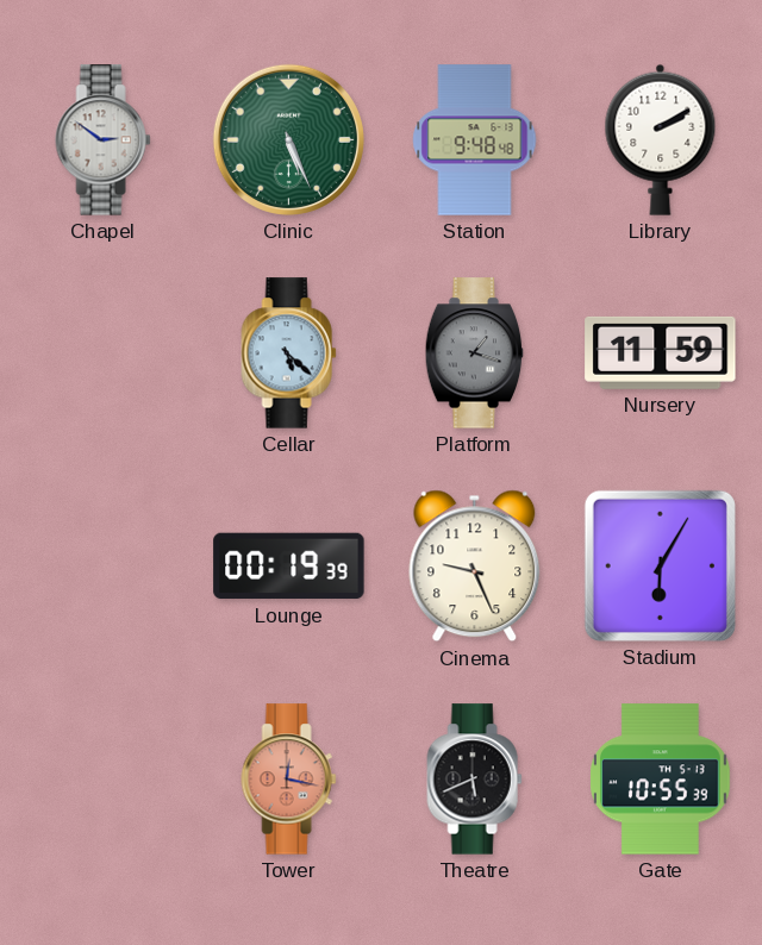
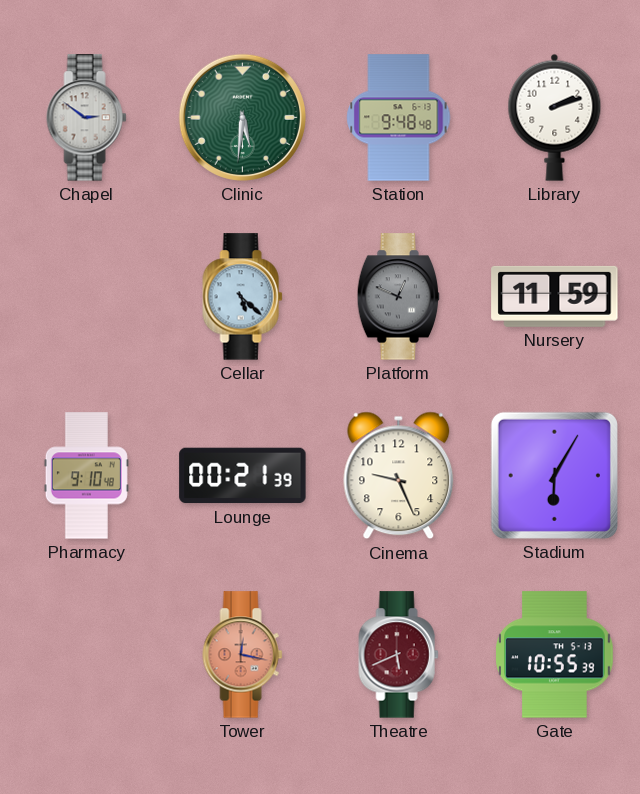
Clinic: 5:26 -> 5:31 (242, 117)
Library: 2:10 -> 2:12 (555, 117)
Platform: 1:18 -> 12:49 (399, 297)
Pharmacy: none -> 9:10 (86, 476)
Lounge: 00:19 -> 00:21 (243, 476)
Theatre dial: black -> burgundy (399, 655)
